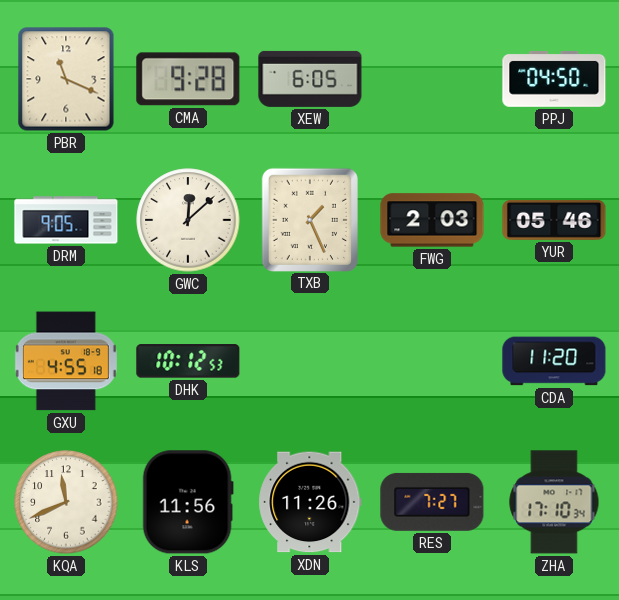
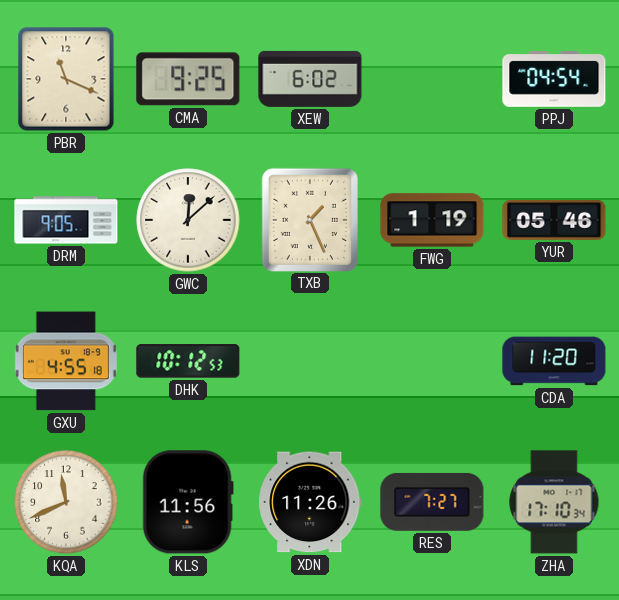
CMA: 9:28 -> 9:25 (188, 79)
XEW: 6:05 -> 6:02 (310, 79)
PPJ: 04:50 -> 04:54 (554, 79)
FWG: 2:03 -> 1:19 (432, 220)
